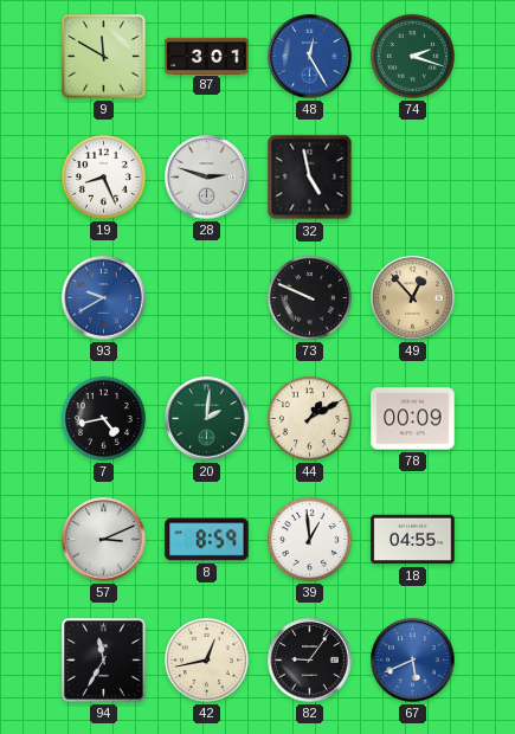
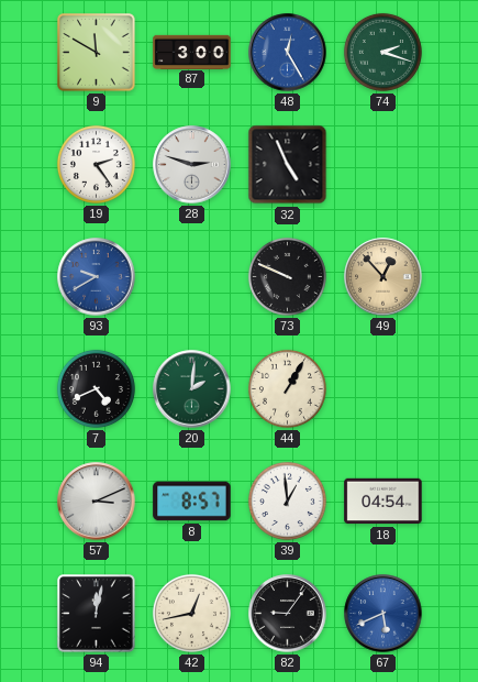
87: 3:01 -> 3:00 (192, 52)
19: 8:26 -> 2:24 (96, 164)
32: 4:58 -> 4:56 (288, 165)
7: 4:43 -> 4:41 (96, 388)
44: 1:10 -> 1:05 (287, 388)
78: 00:09 -> none (413, 419)
8: 8:59 -> 8:57 (192, 502)
18: 04:55 -> 04:54 (383, 502)
94: 11:35 -> 12:02 (97, 614)
